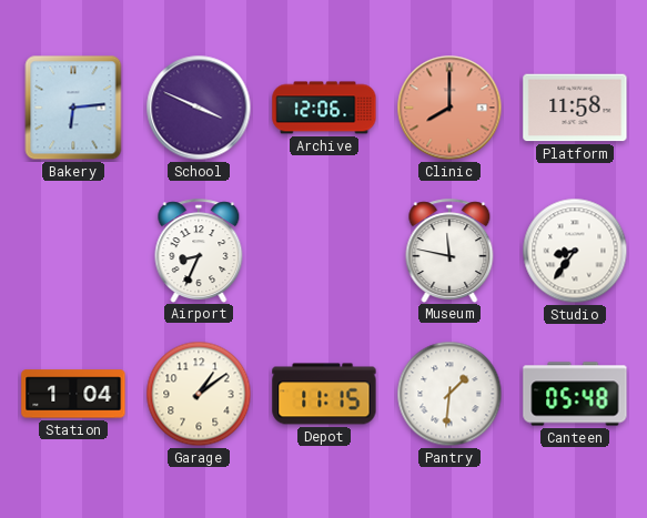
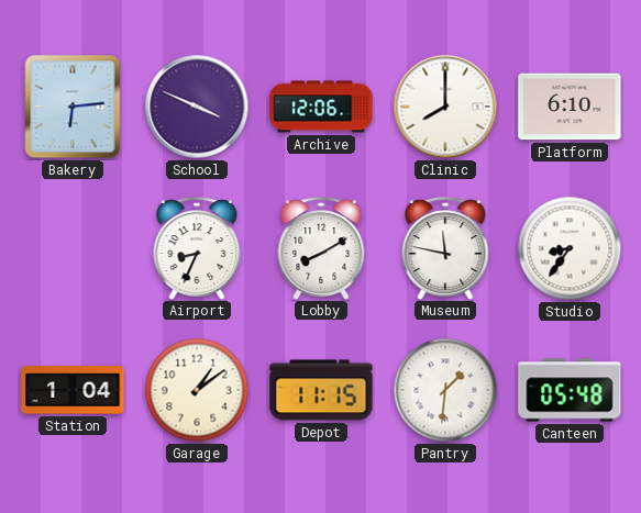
Clinic dial: salmon -> white (445, 107)
Platform: 11:58 -> 6:10 (570, 107)
Lobby: none -> 8:10 (321, 248)
